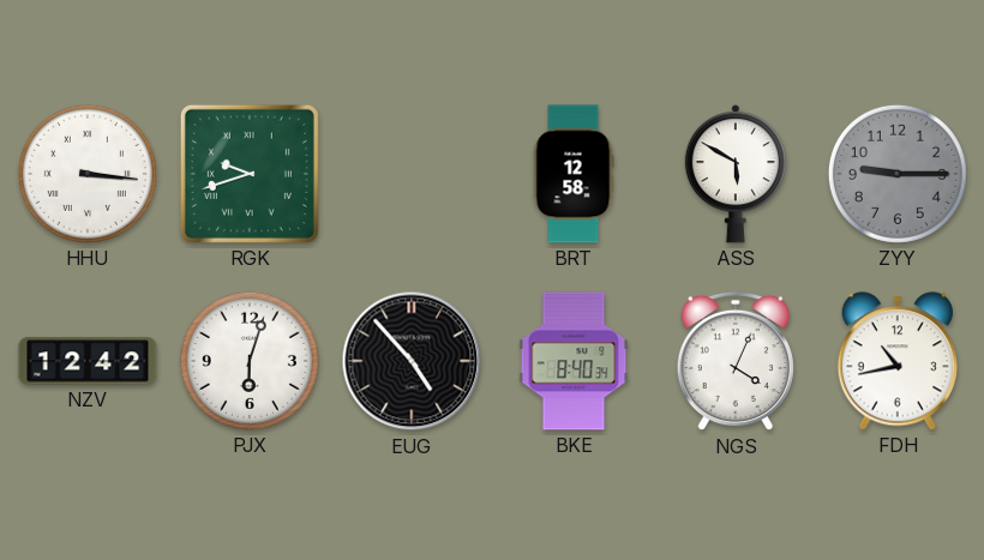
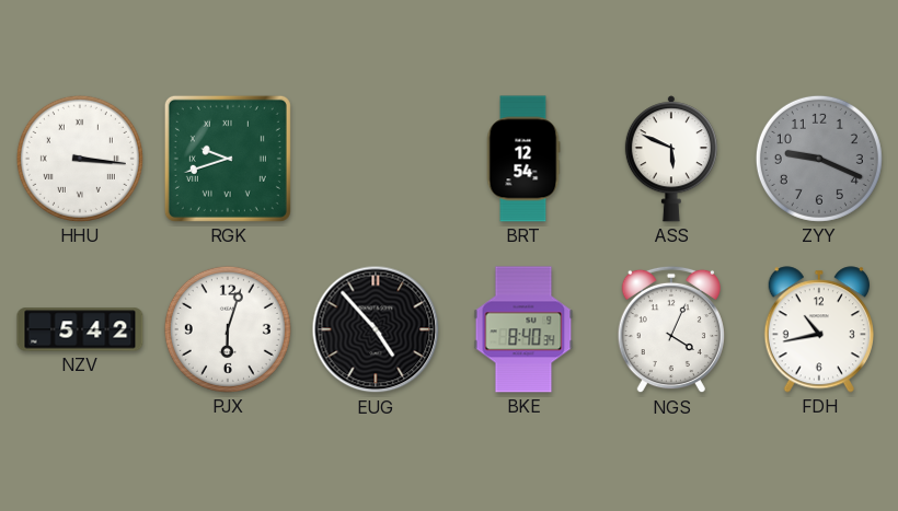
BRT: 12:58 -> 12:54 (523, 159)
ASS: 5:50 -> 5:49 (671, 159)
ZYY: 9:15 -> 9:19 (819, 159)
NZV: 12:42 -> 5:42 (80, 329)
